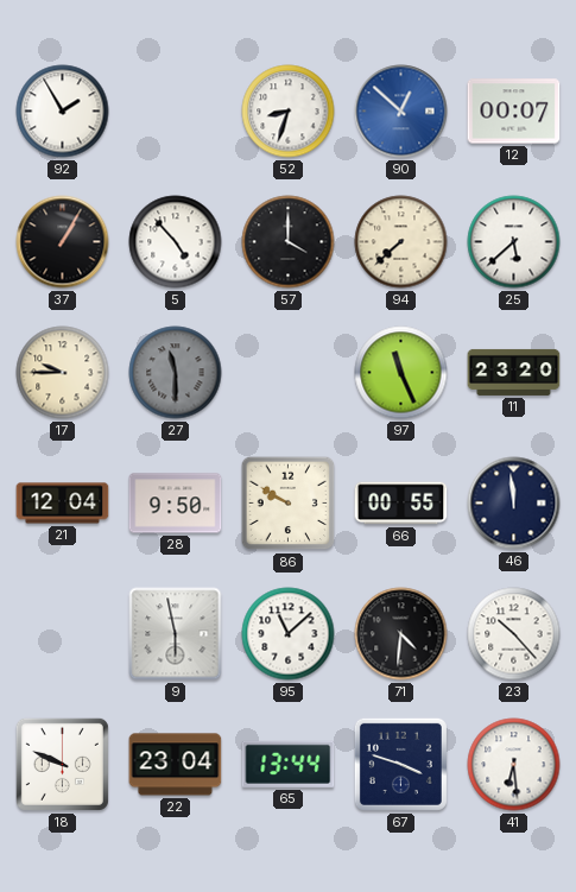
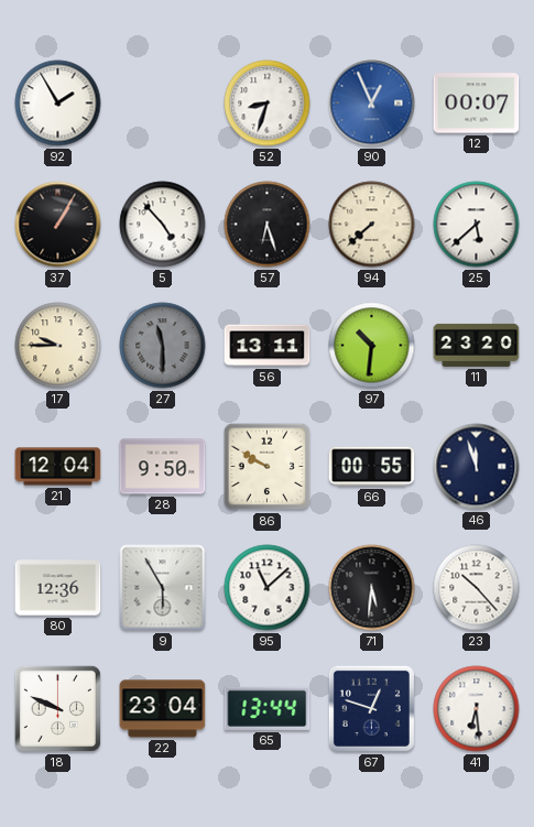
90: 12:52 -> 12:56 (372, 104)
57: 4:00 -> 6:27 (268, 225)
56: none -> 13:11 (268, 346)
97: 11:26 -> 10:31 (372, 346)
46: 11:59 -> 11:57 (477, 467)
80: none -> 12:36 (58, 588)
9: 5:58 -> 5:55 (163, 588)
71: 4:31 -> 5:31 (372, 588)
67: 3:48 -> 12:48 (371, 708)
